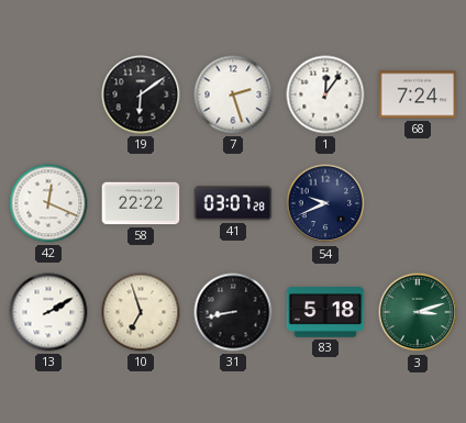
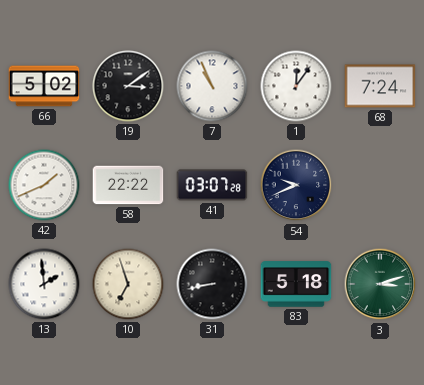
66: none -> 5:02 (44, 86)
19: 6:09 -> 3:09 (128, 86)
7: 2:27 -> 10:56 (212, 86)
42: 12:19 -> 1:41 (44, 185)
13: 2:10 -> 1:59 (44, 284)
